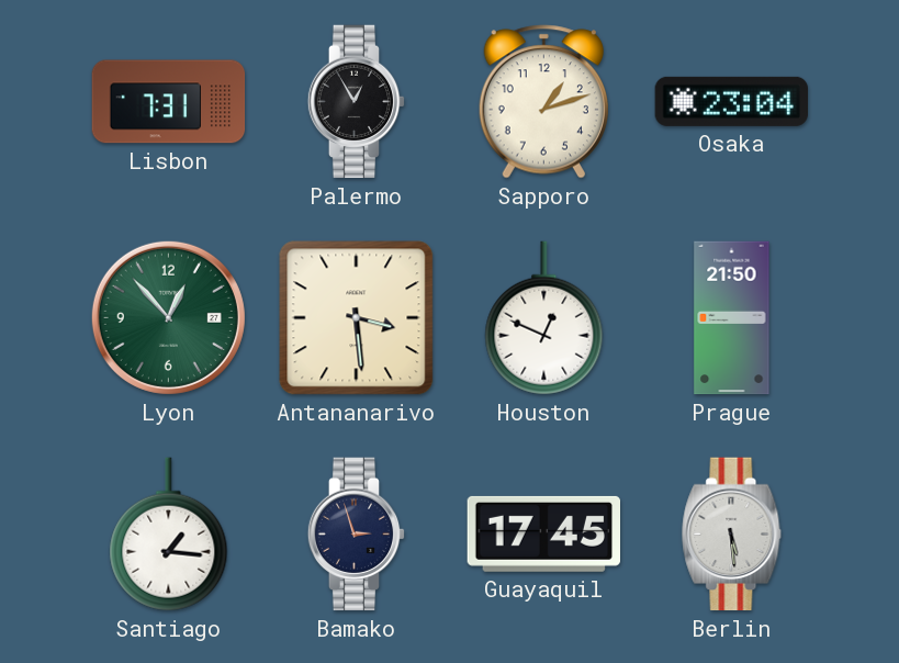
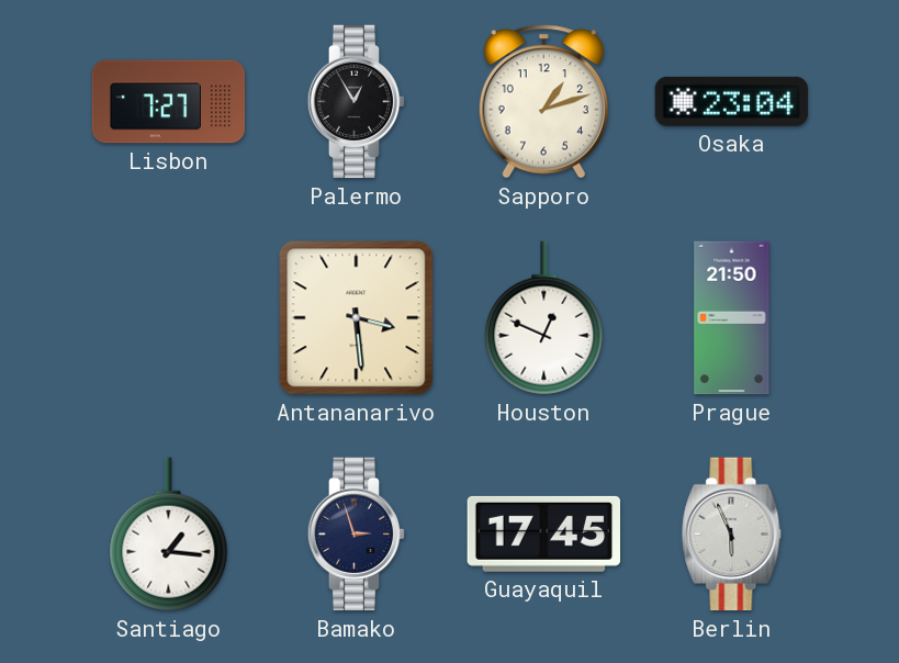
Lisbon: 7:31 -> 7:27 (169, 102)
Lyon: 12:53 -> none (168, 317)
Berlin: 5:29 -> 5:56 (732, 535)
